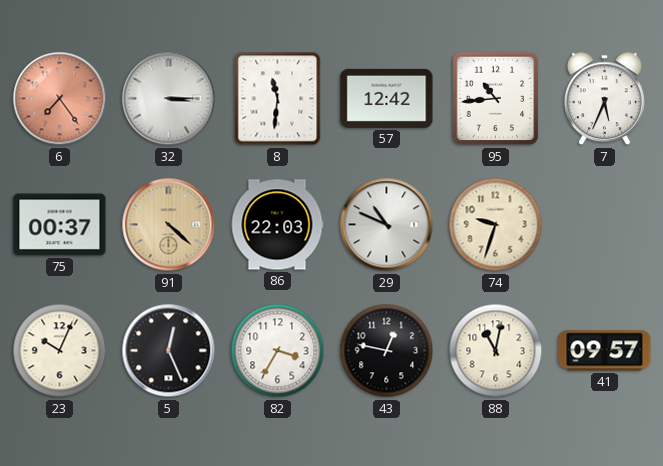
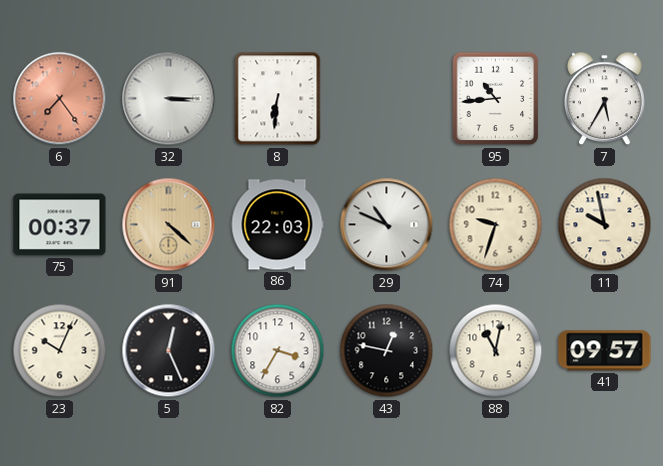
8: 11:31 -> 6:31 (278, 99)
57: 12:42 -> none (387, 98)
7: 5:34 -> 5:35 (604, 99)
11: none -> 9:58 (605, 225)
